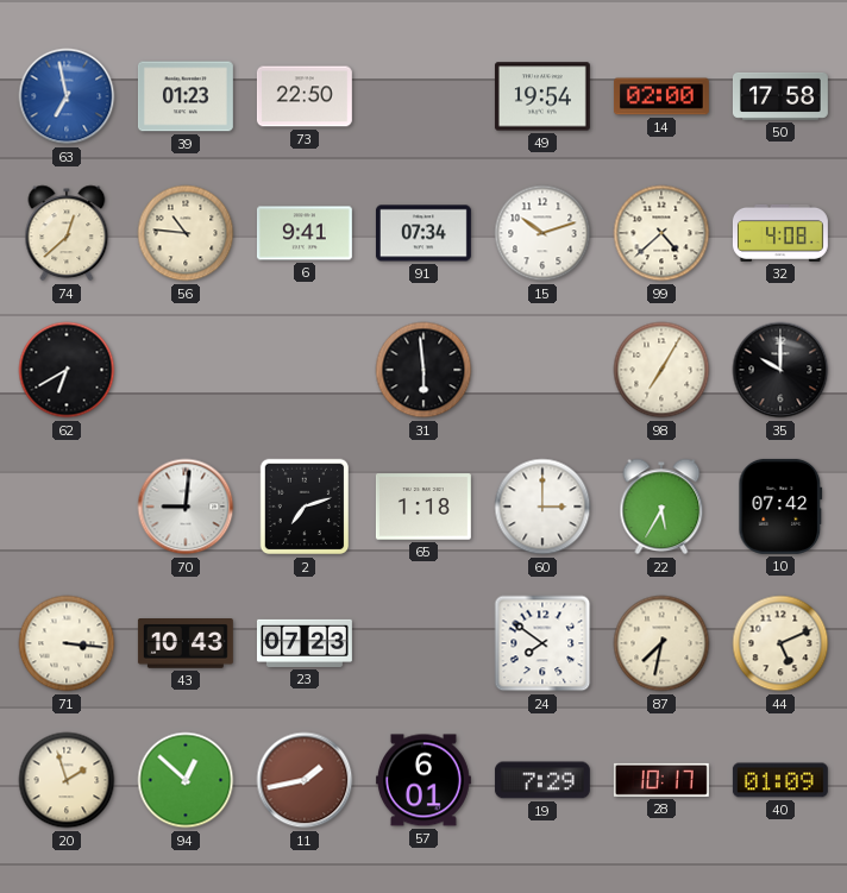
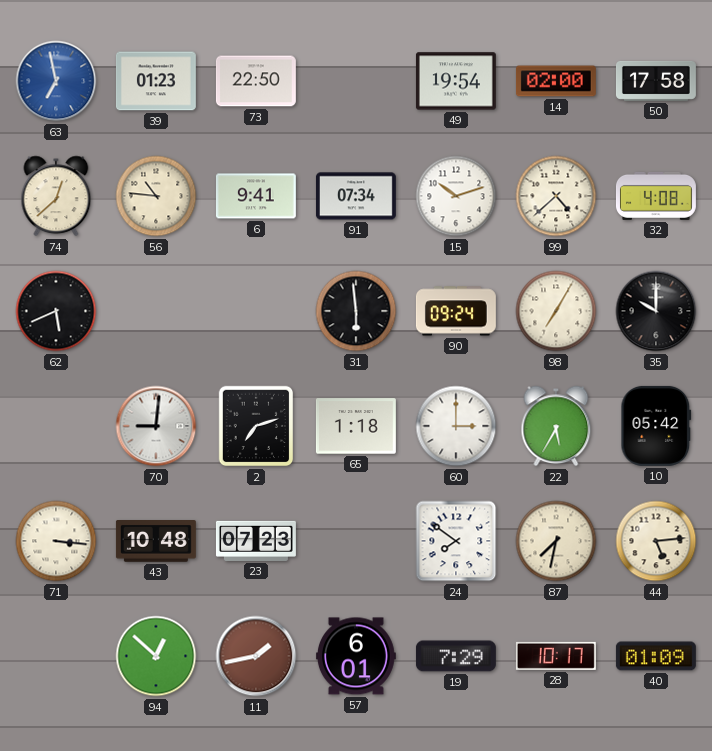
62: 6:40 -> 5:41 (56, 311)
90: none -> 09:24 (456, 311)
10: 07:42 -> 05:42 (656, 426)
43: 10:43 -> 10:48 (156, 542)
44: 5:11 -> 5:14 (656, 541)
20: 1:57 -> none (67, 780)
